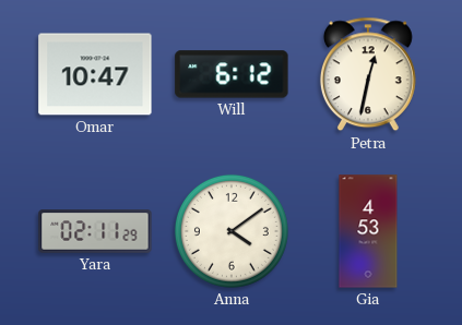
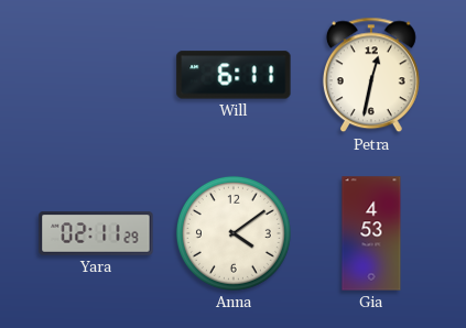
Omar: 10:47 -> none (95, 74)
Will: 6:12 -> 6:11 (234, 75)
